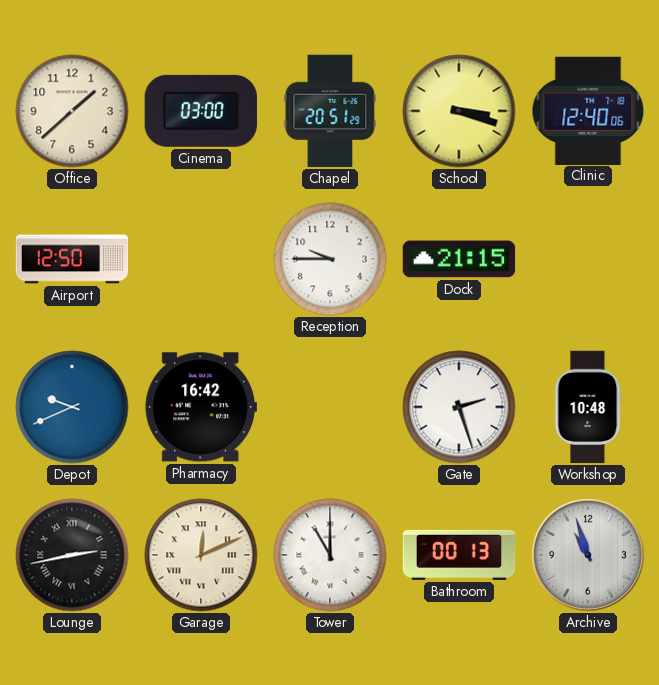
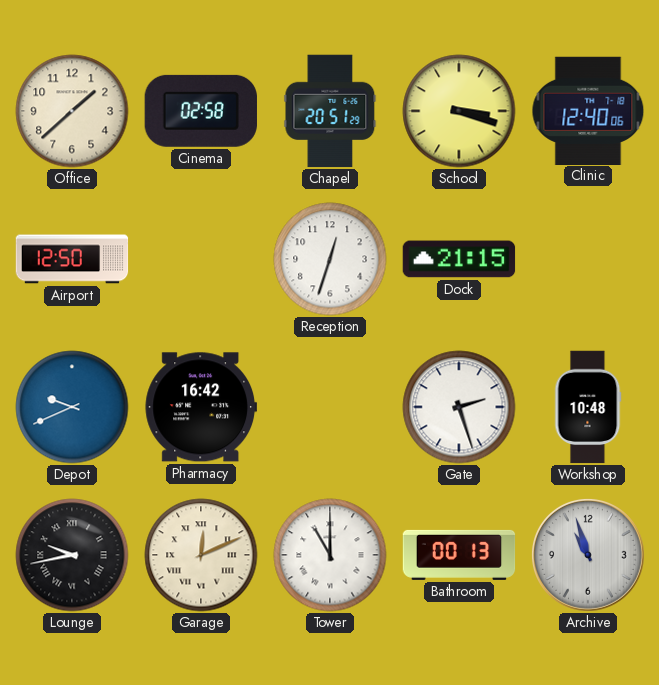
Cinema: 03:00 -> 02:58 (201, 111)
Reception: 9:45 -> 12:33 (330, 259)
Lounge: 2:43 -> 9:43 (72, 555)
